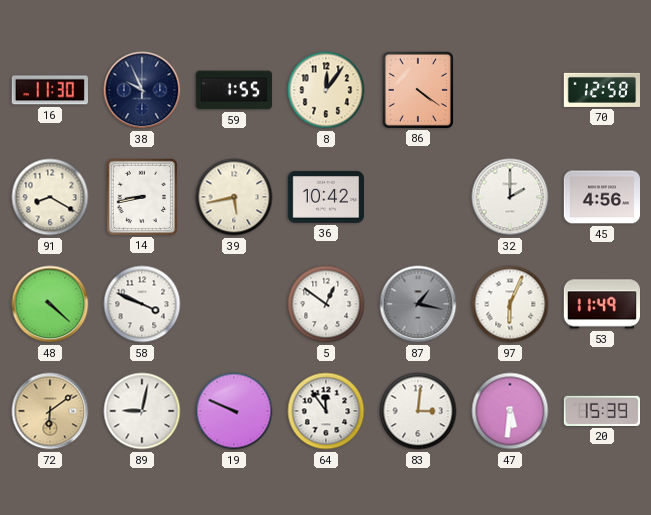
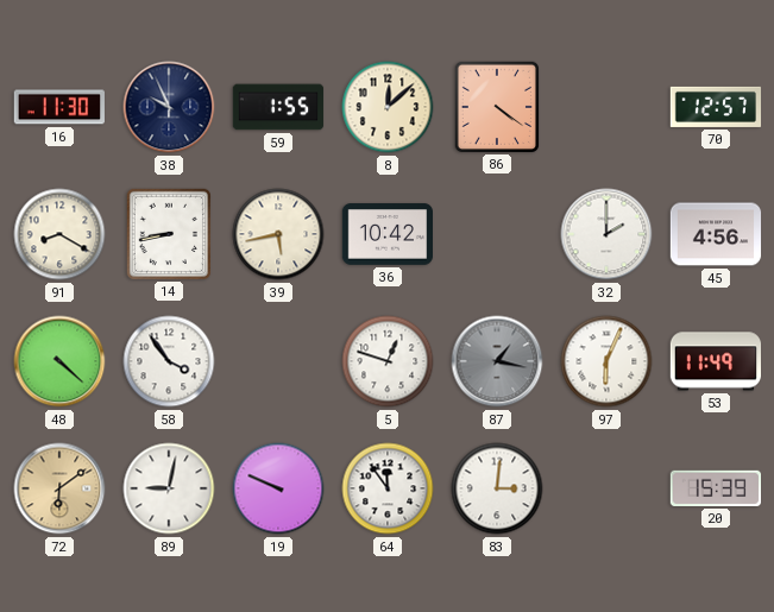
8: 12:06 -> 12:08 (388, 107)
70: 12:58 -> 12:57 (716, 107)
58: 3:49 -> 3:54 (169, 361)
5: 12:51 -> 12:48 (388, 361)
47: 5:31 -> none (510, 411)
